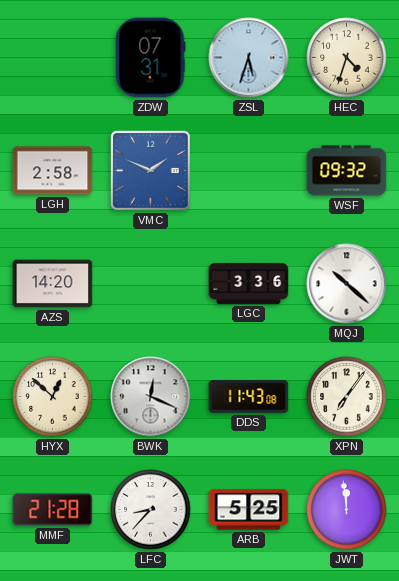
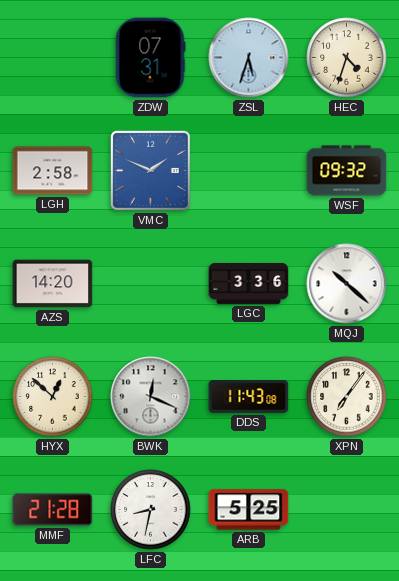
LFC: 8:37 -> 8:32 (151, 510)
JWT: 11:59 -> none (347, 510)
